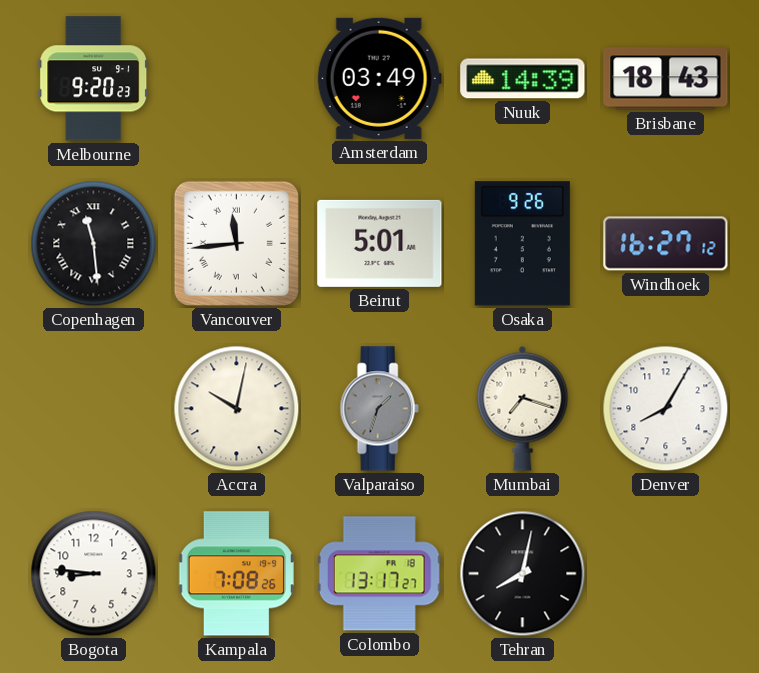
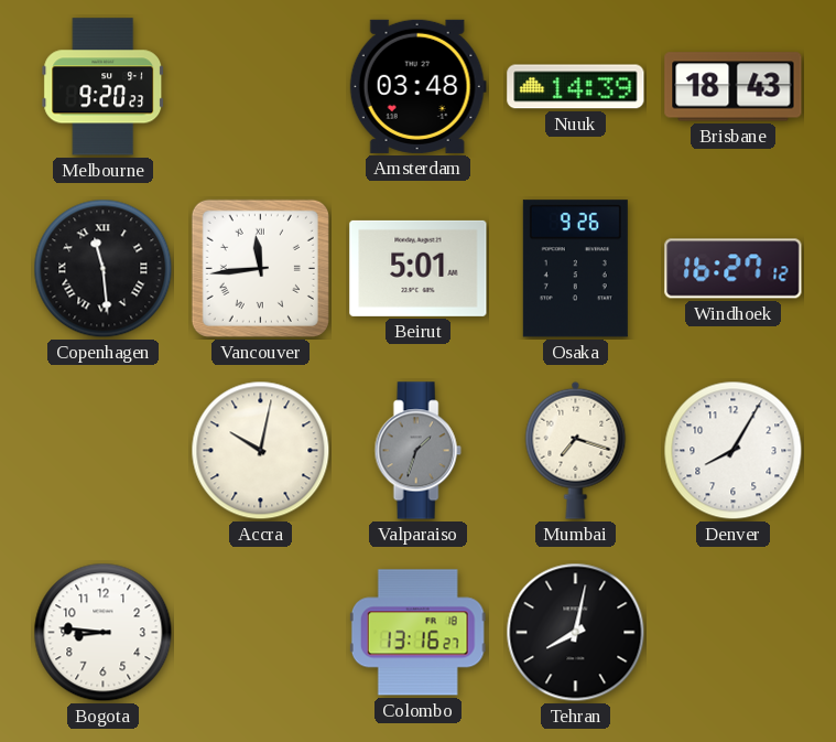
Amsterdam: 03:49 -> 03:48 (417, 86)
Kampala: 7:08 -> none (236, 574)
Colombo: 13:17 -> 13:16 (417, 633)
